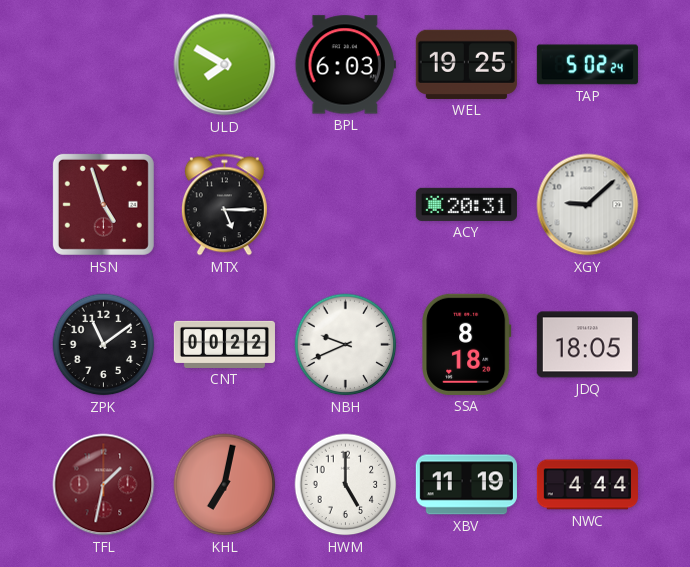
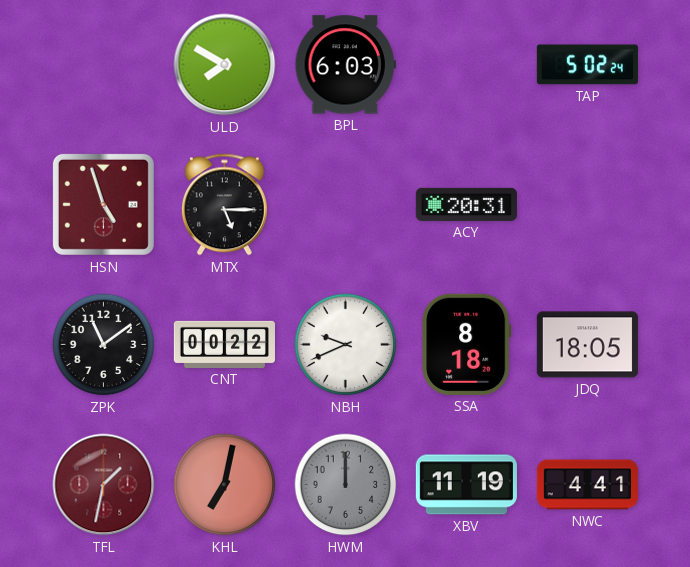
WEL: 19:25 -> none (466, 64)
XGY: 9:08 -> none (588, 205)
HWM: 5:00 -> 12:00 (346, 485)
HWM dial: white -> grey (346, 485)
NWC: 4:44 -> 4:41 (587, 485)
